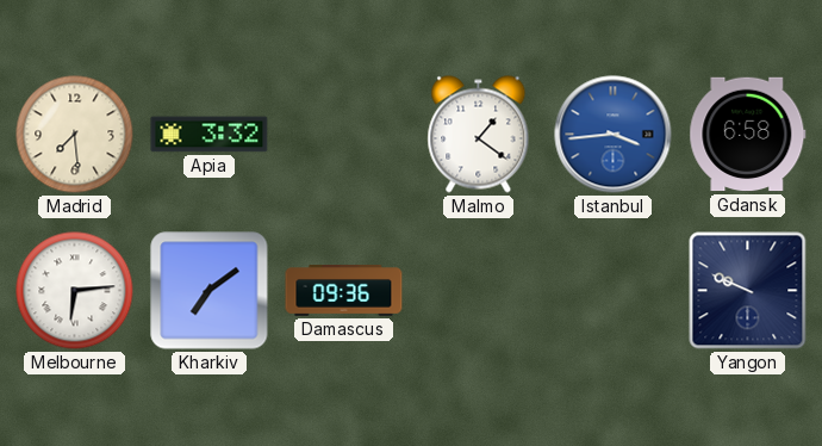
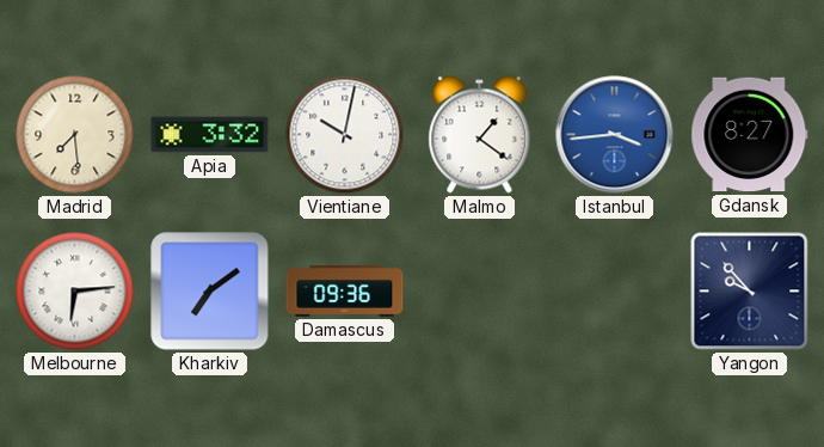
Vientiane: none -> 10:02 (345, 135)
Gdansk: 6:58 -> 8:27 (750, 135)
Yangon: 9:49 -> 9:53 (750, 292)
